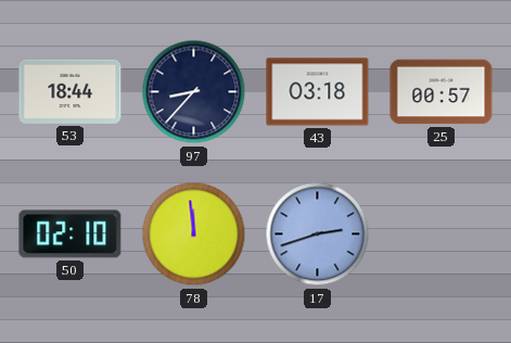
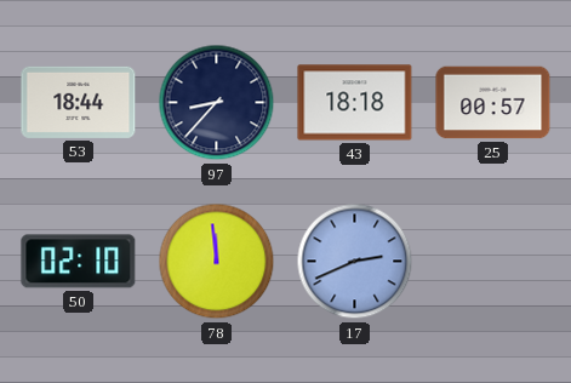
43: 03:18 -> 18:18 (355, 103)
17: 2:42 -> 2:41 (355, 262)
